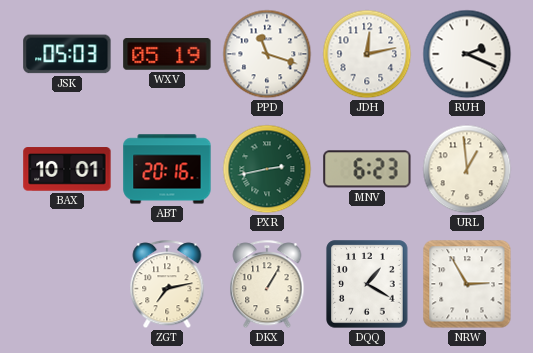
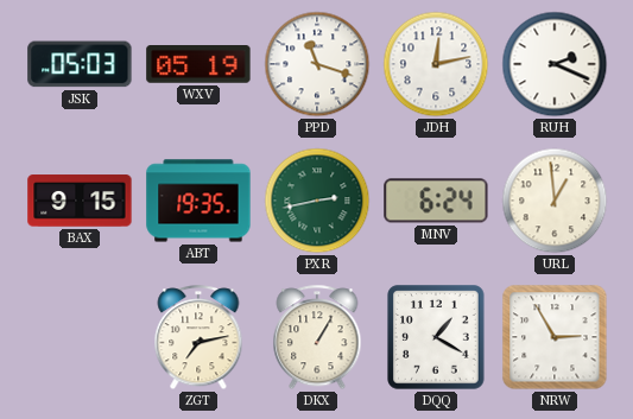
BAX: 10:01 -> 9:15 (80, 201)
ABT: 20:16 -> 19:35 (198, 201)
MNV: 6:23 -> 6:24 (436, 201)
